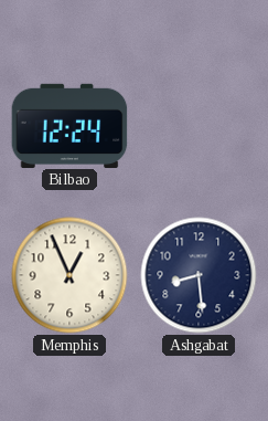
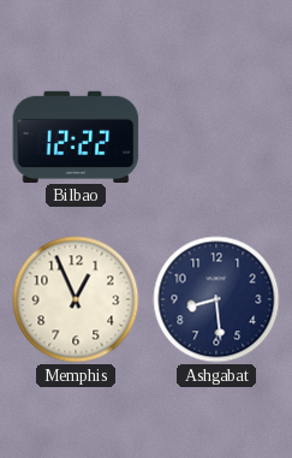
Bilbao: 12:24 -> 12:22 (76, 136)
